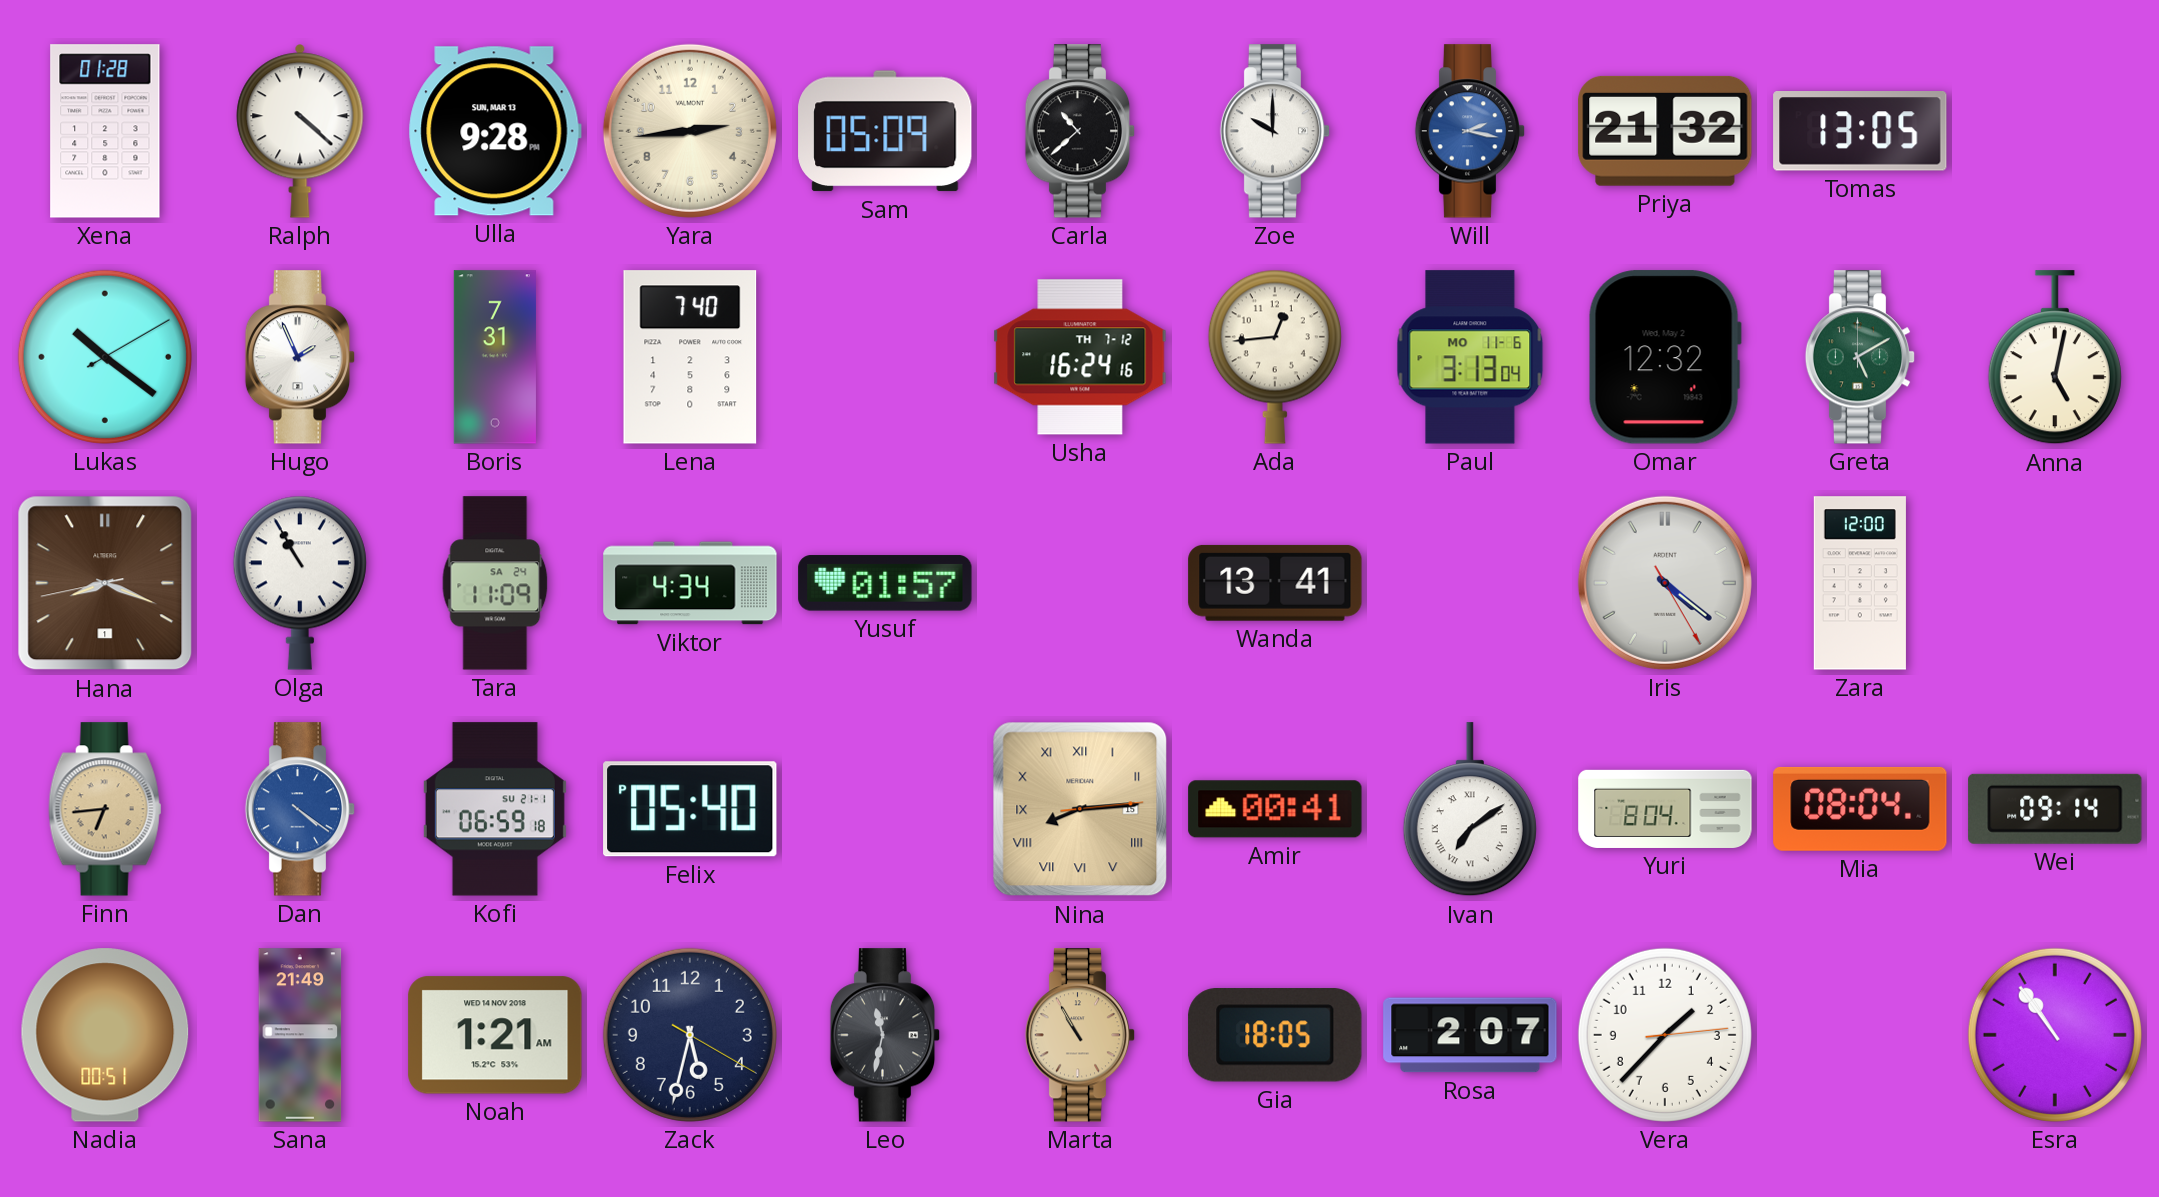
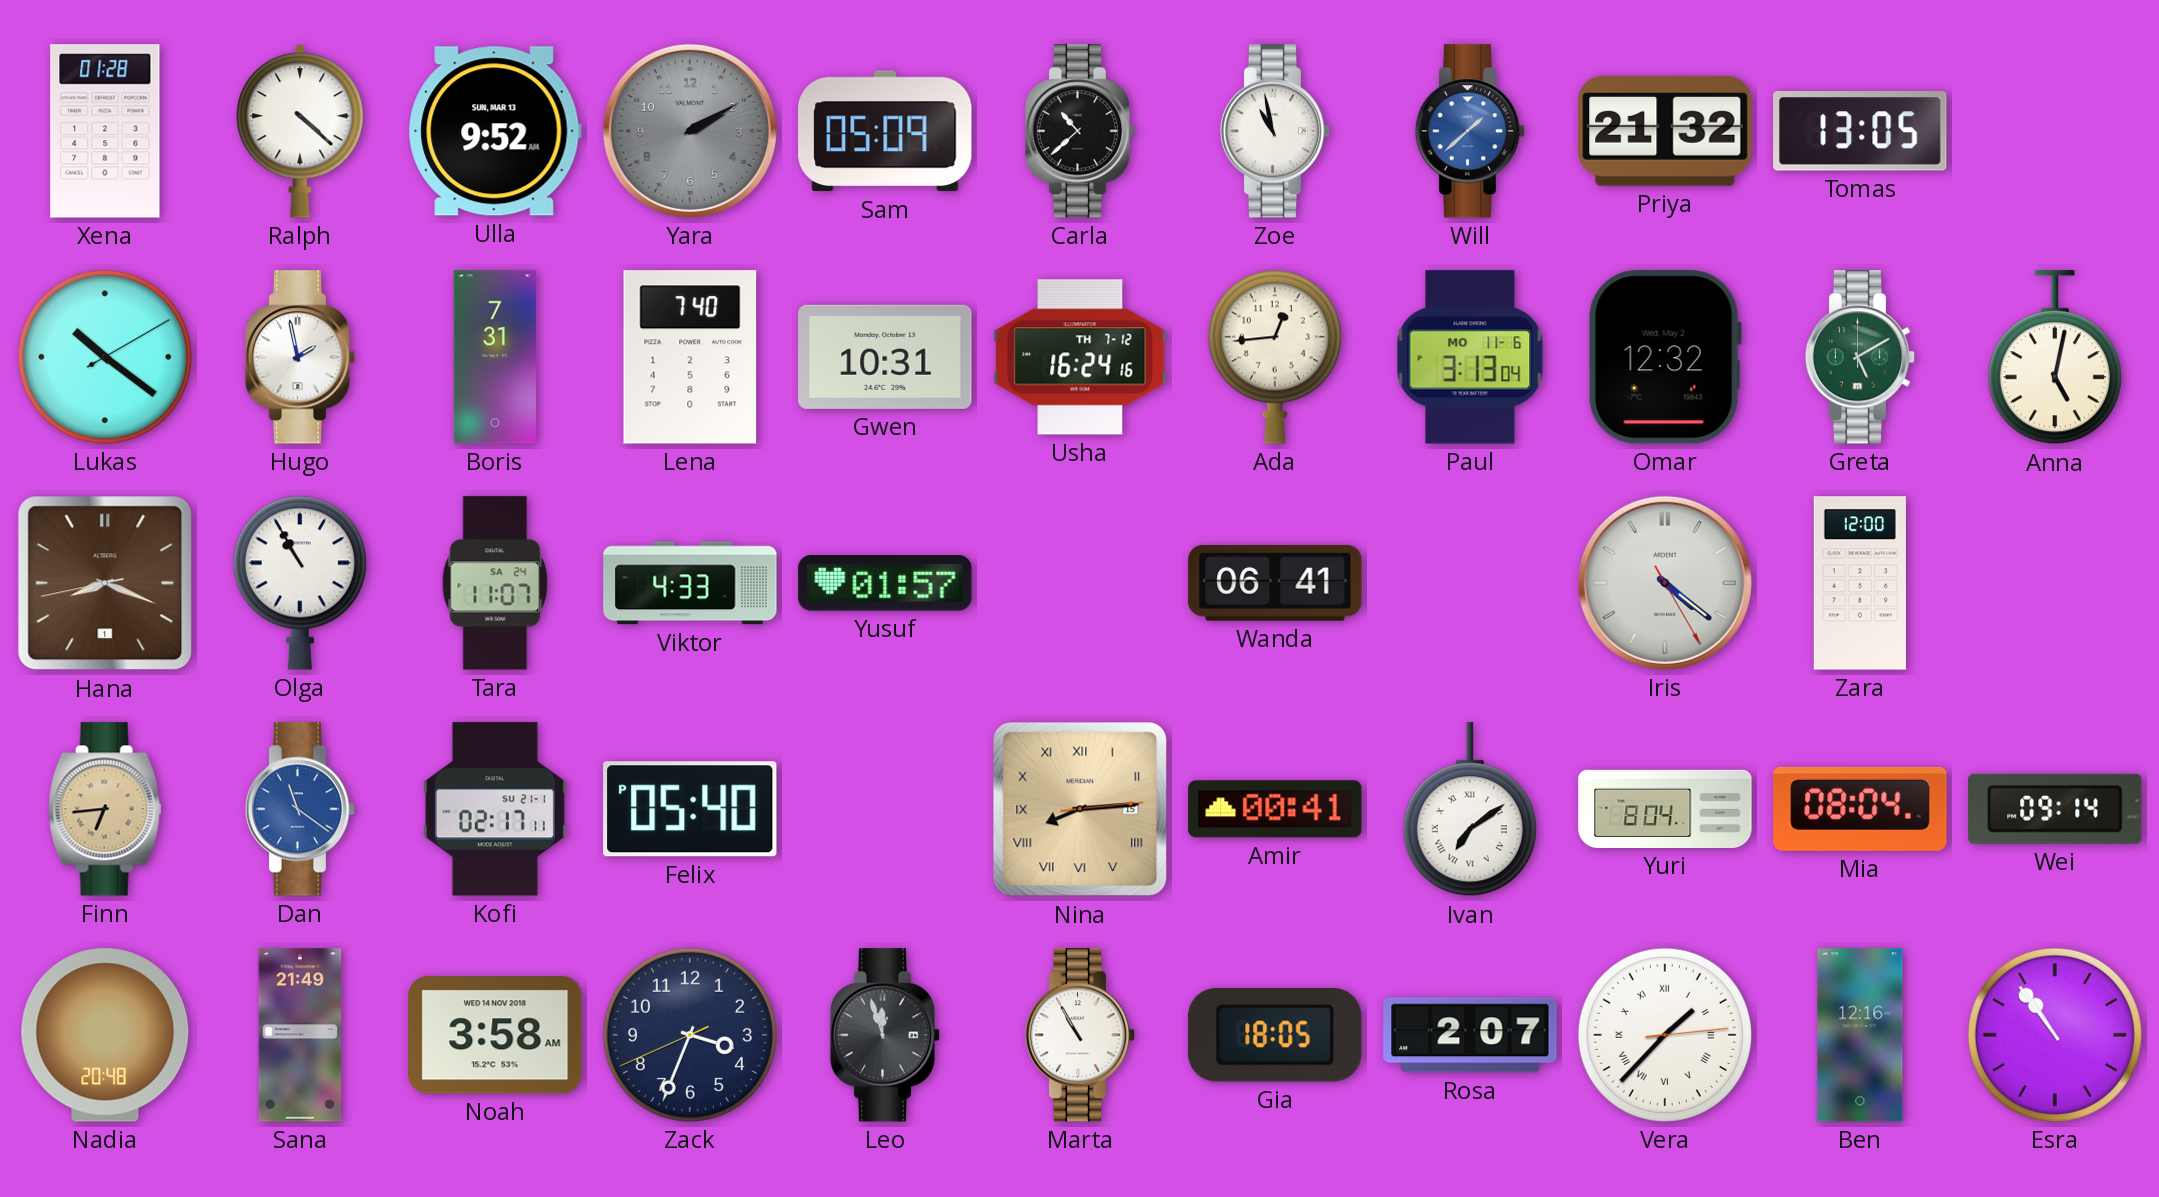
Ulla: 9:28 -> 9:52 (495, 131)
Yara: 2:44 -> 2:10 (690, 131)
Yara dial: cream -> grey (690, 131)
Zoe: 10:00 -> 10:58 (1275, 131)
Will: 2:17 -> 1:38 (1470, 131)
Hugo: 1:56 -> 1:58 (300, 357)
Gwen: none -> 10:31 (885, 357)
Tara: 11:09 -> 11:07 (495, 583)
Viktor: 4:34 -> 4:33 (690, 583)
Wanda: 13:41 -> 06:41 (1275, 583)
Dan: 4:21 -> 11:21 (300, 809)
Kofi: 06:59 -> 02:17 (495, 809)
Nadia: 00:51 -> 20:48 (105, 1035)
Noah: 1:21 -> 3:58 (495, 1035)
Zack: 5:32 -> 3:33 (690, 1035)
Leo: 11:32 -> 11:57 (885, 1035)
Marta dial: champagne -> white (1080, 1035)
Vera numerals: Arabic -> Roman (1665, 1035)
Ben: none -> 12:16 (1860, 1035)
